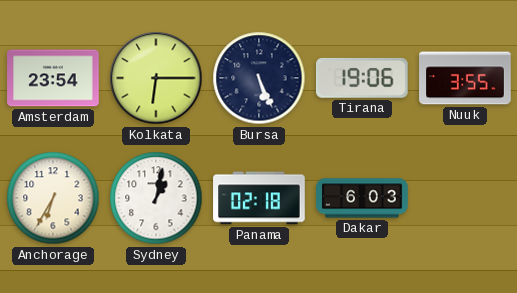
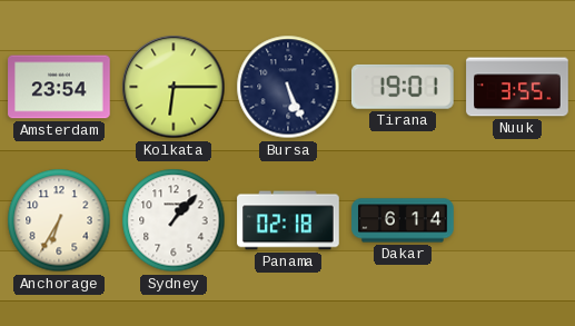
Tirana: 19:06 -> 19:01 (404, 87)
Sydney: 1:02 -> 1:07 (174, 220)
Dakar: 6:03 -> 6:14 (403, 220)
